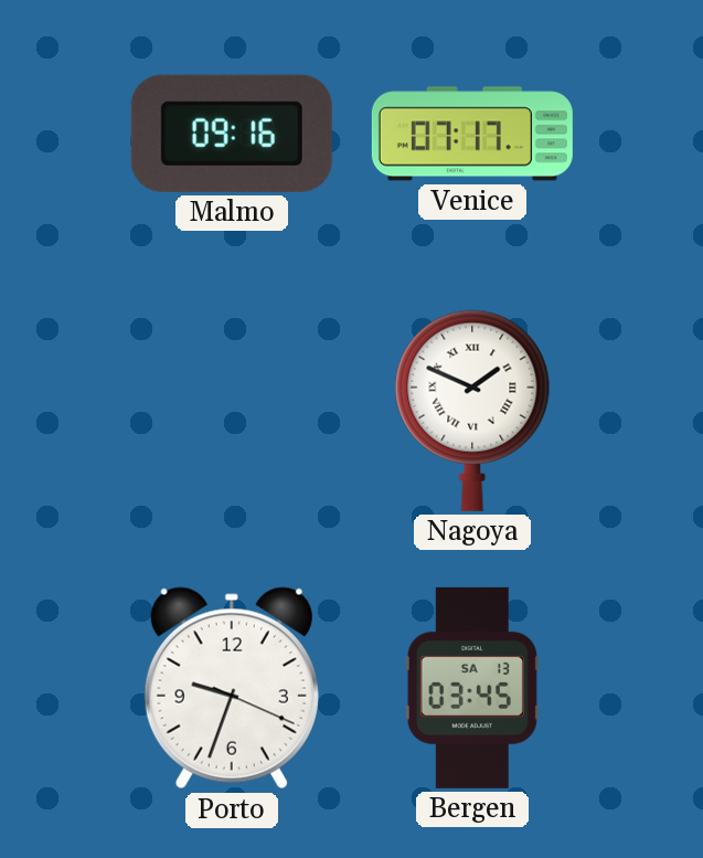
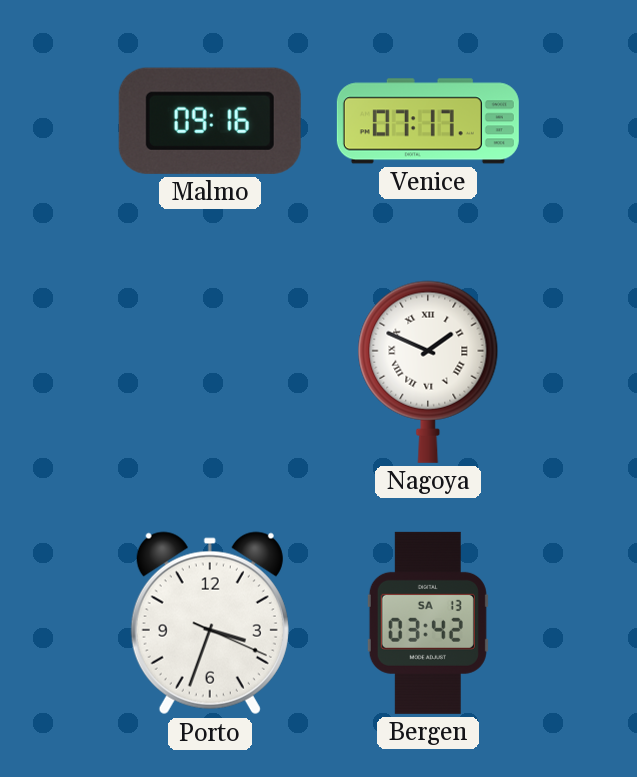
Porto: 9:33 -> 3:33 (210, 623)
Bergen: 03:45 -> 03:42 (428, 623)
